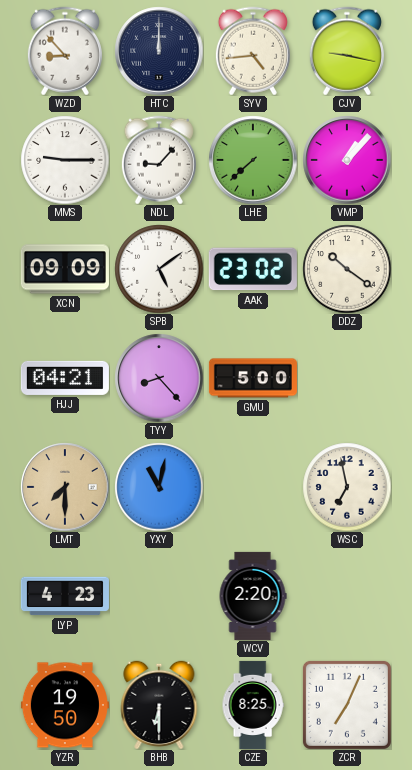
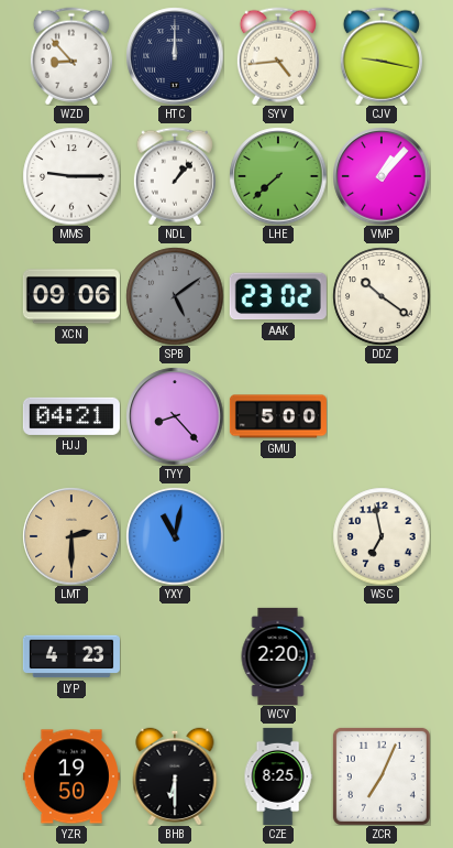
NDL: 9:07 -> 1:07 (175, 176)
XCN: 09:09 -> 09:06 (71, 296)
SPB dial: white -> grey (175, 296)
LMT: 7:30 -> 2:30 (71, 536)
